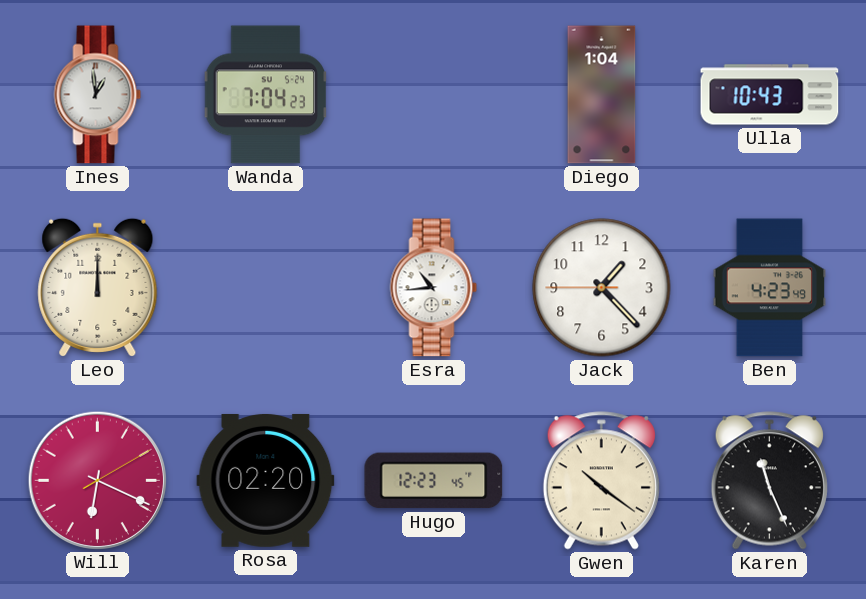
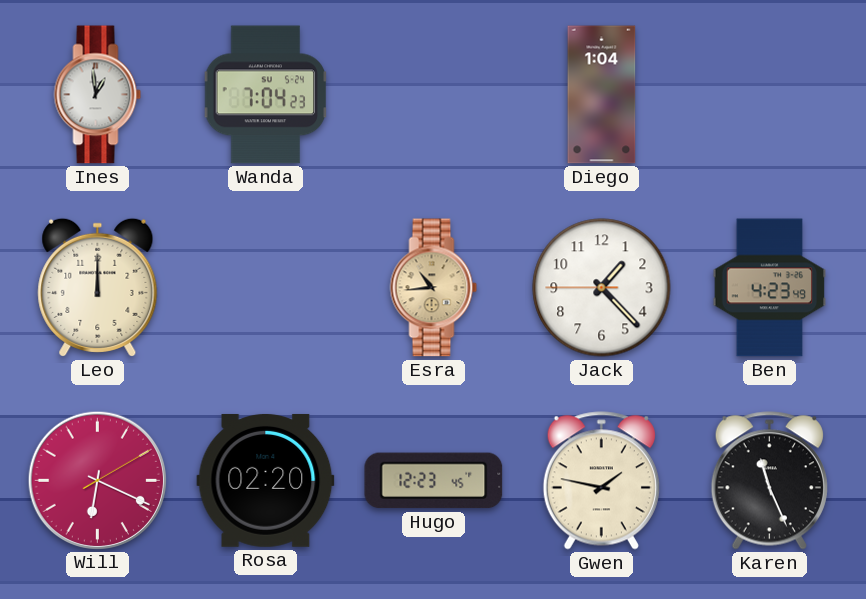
Ulla: 10:43 -> none (770, 95)
Esra dial: white -> champagne (434, 288)
Gwen: 10:21 -> 1:47 (601, 481)
